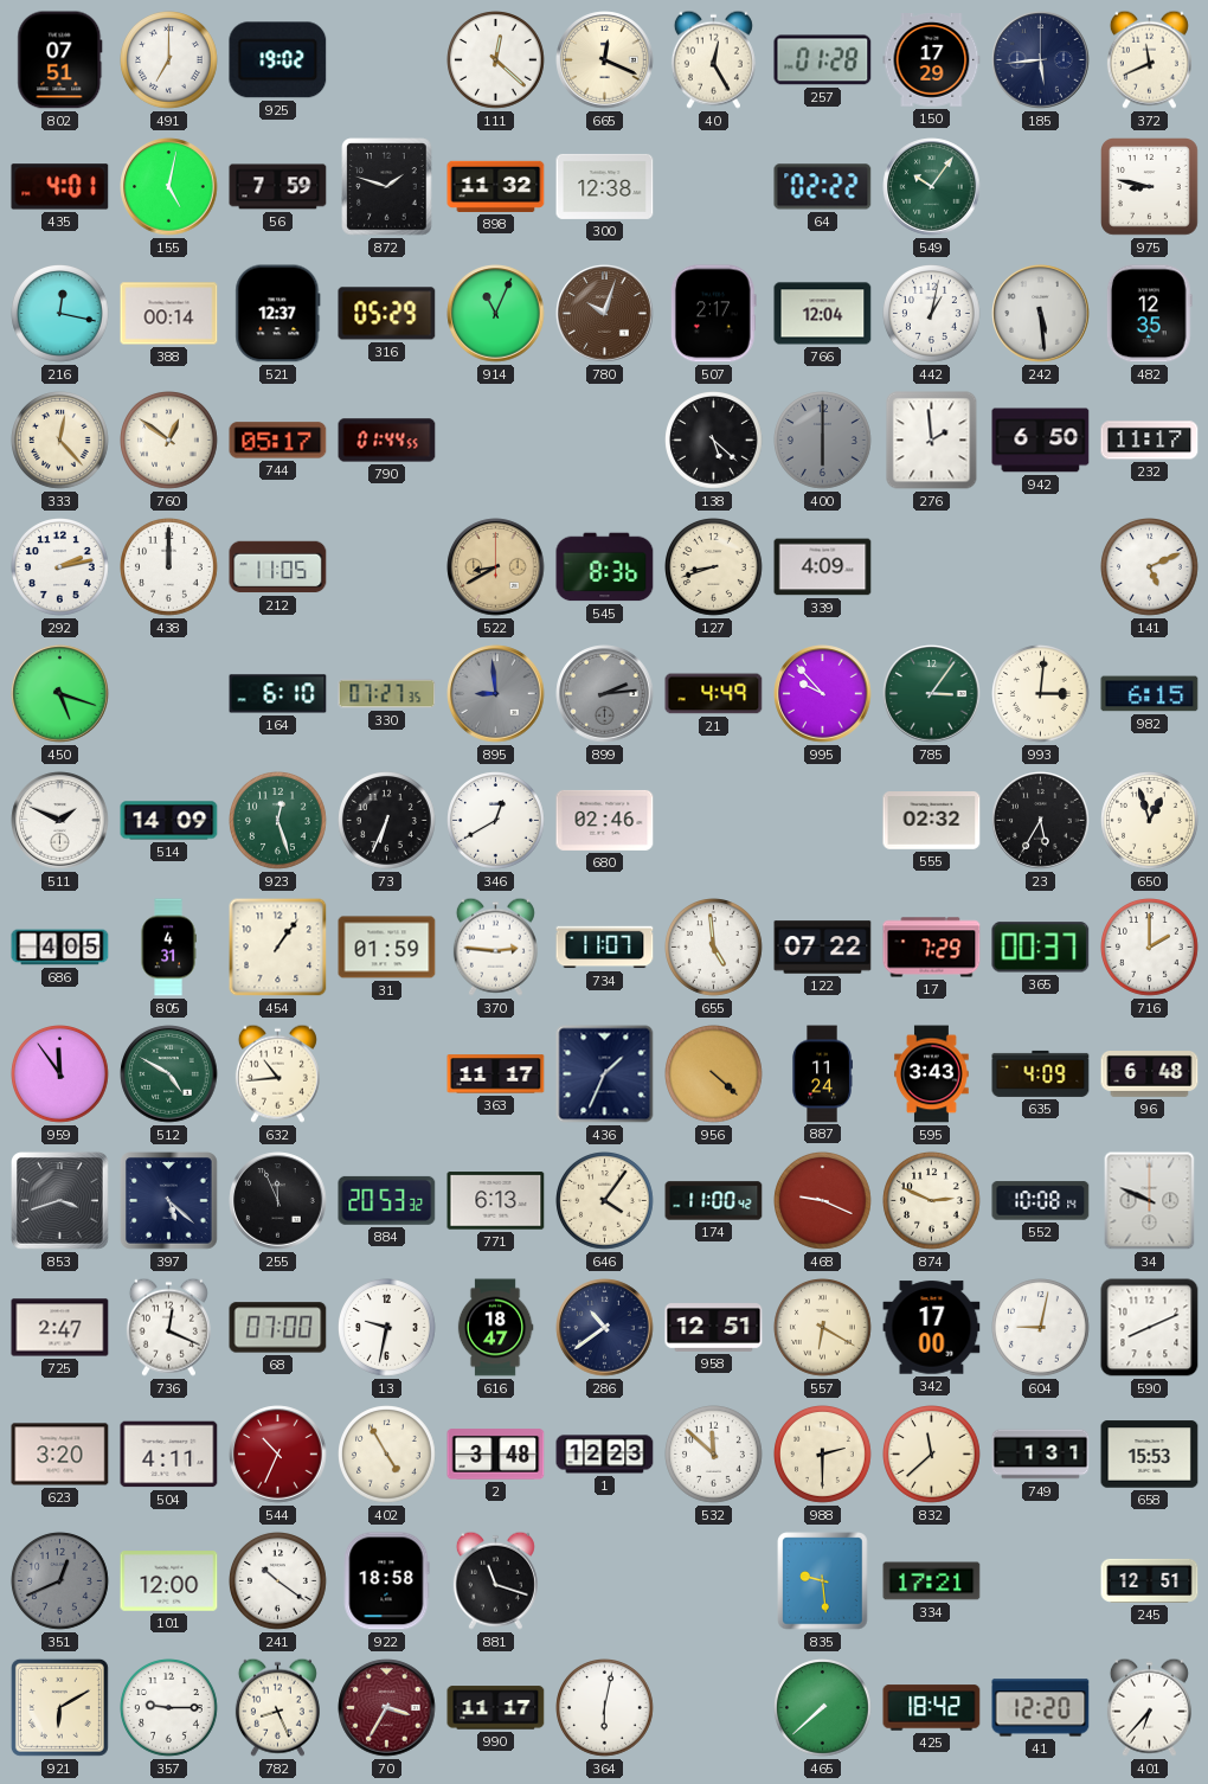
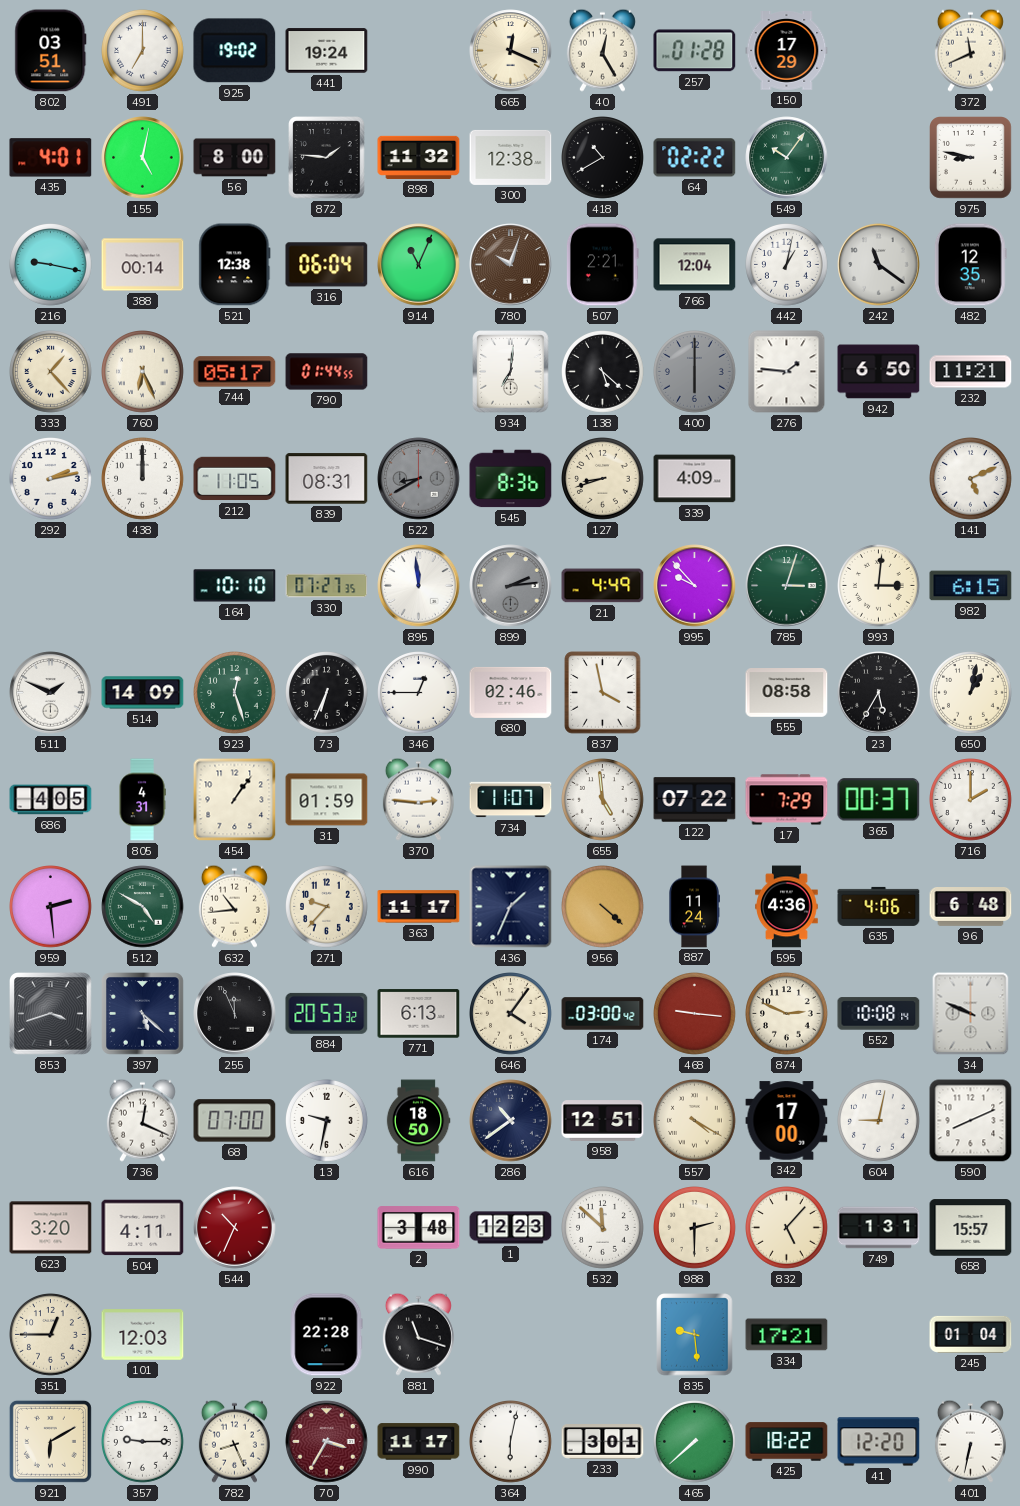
802: 07:51 -> 03:51 (51, 51)
441: none -> 19:24 (327, 51)
111: 12:22 -> none (496, 60)
185: 5:44 -> none (1041, 60)
56: 7:59 -> 8:00 (235, 158)
872: 1:48 -> 1:46 (327, 158)
418: none -> 10:40 (603, 158)
216: 12:17 -> 9:17 (51, 265)
521: 12:37 -> 12:38 (235, 265)
316: 05:29 -> 06:04 (327, 265)
507: 2:17 -> 2:21 (602, 265)
242: 5:29 -> 11:21 (879, 265)
333: 12:23 -> 1:23 (51, 372)
760: 12:51 -> 6:26 (143, 372)
934: none -> 7:01 (511, 372)
276: 1:59 -> 1:46 (787, 372)
232: 11:17 -> 11:21 (971, 372)
839: none -> 08:31 (327, 479)
522 dial: champagne -> grey (419, 479)
450: 5:18 -> none (60, 694)
164: 6:10 -> 10:10 (235, 586)
895: 8:59 -> 11:59 (419, 586)
895 dial: grey -> white (419, 586)
785: 3:06 -> 3:03 (787, 586)
346: 12:40 -> 12:45 (419, 693)
837: none -> 3:58 (603, 693)
555: 02:32 -> 08:58 (787, 693)
650: 12:57 -> 1:02 (971, 693)
959: 11:54 -> 2:29 (51, 907)
271: none -> 9:37 (327, 907)
595: 3:43 -> 4:36 (787, 907)
635: 4:09 -> 4:06 (879, 906)
174: 11:00 -> 03:00 (603, 1014)
468: 9:19 -> 9:16 (695, 1014)
725: 2:47 -> none (60, 1328)
616: 18:47 -> 18:50 (418, 1121)
557: 6:20 -> 4:20 (695, 1121)
402: 4:55 -> none (387, 1455)
832: 11:38 -> 5:07 (787, 1228)
658: 15:53 -> 15:57 (971, 1228)
351: 12:41 -> 12:45 (51, 1335)
351 dial: grey -> cream (51, 1335)
101: 12:00 -> 12:03 (143, 1335)
241: 10:21 -> none (278, 1581)
922: 18:58 -> 22:28 (326, 1335)
245: 12:51 -> 01:04 (971, 1334)
233: none -> 3:01 (603, 1442)
425: 18:42 -> 18:22 (787, 1442)
401: 6:37 -> 6:32 (970, 1441)
